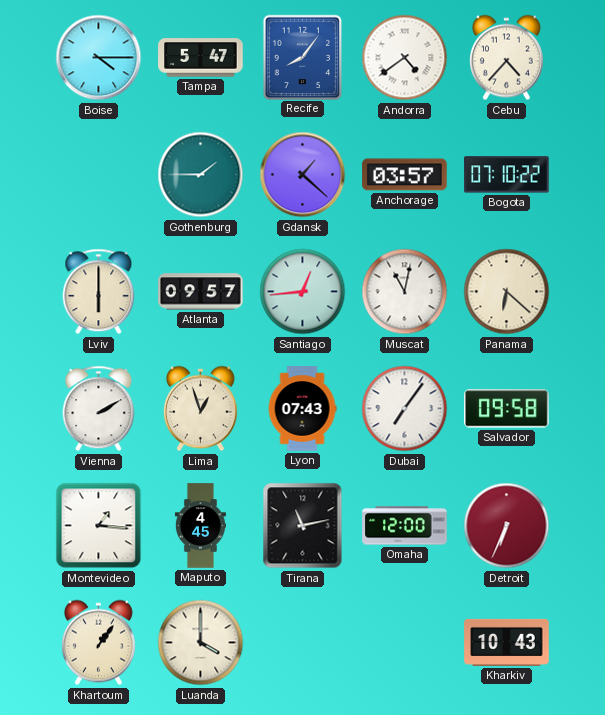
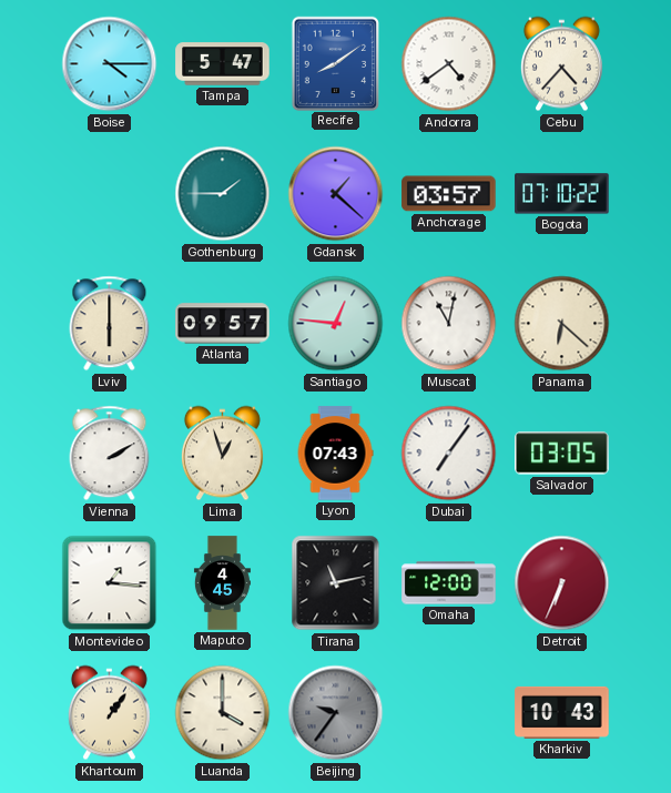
Recife: 8:06 -> 8:09 (335, 63)
Santiago: 12:44 -> 12:46 (336, 324)
Salvador: 09:58 -> 03:05 (562, 454)
Beijing: none -> 9:36 (336, 713)
